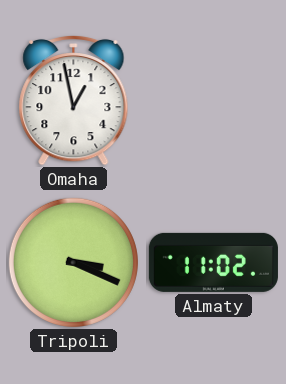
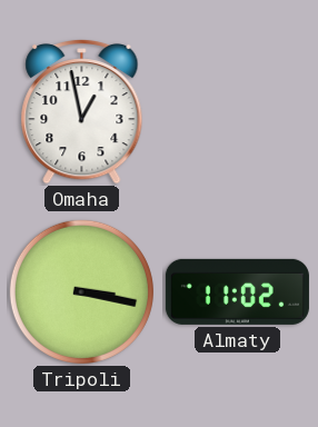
Tripoli: 3:19 -> 3:17 (81, 291)
